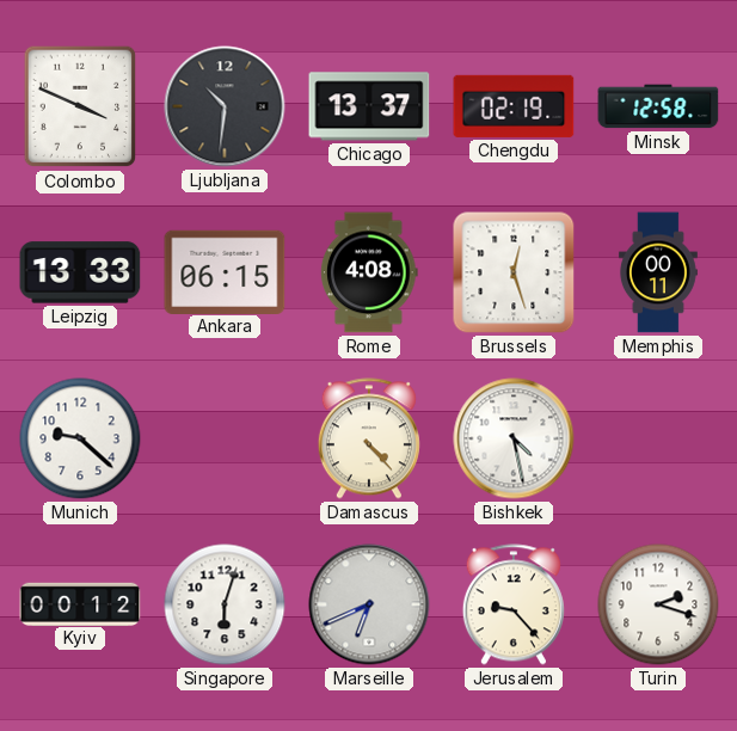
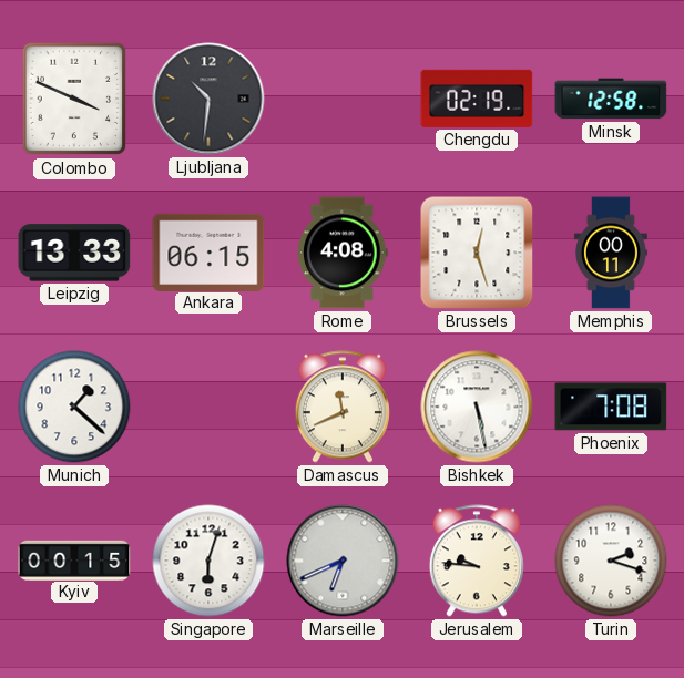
Chicago: 13:37 -> none (369, 106)
Munich: 9:22 -> 1:22 (74, 407)
Damascus: 4:23 -> 11:41 (343, 407)
Bishkek: 4:28 -> 5:28 (477, 407)
Phoenix: none -> 7:08 (611, 407)
Kyiv: 00:12 -> 00:15 (74, 559)
Jerusalem: 9:23 -> 9:46 (477, 561)
